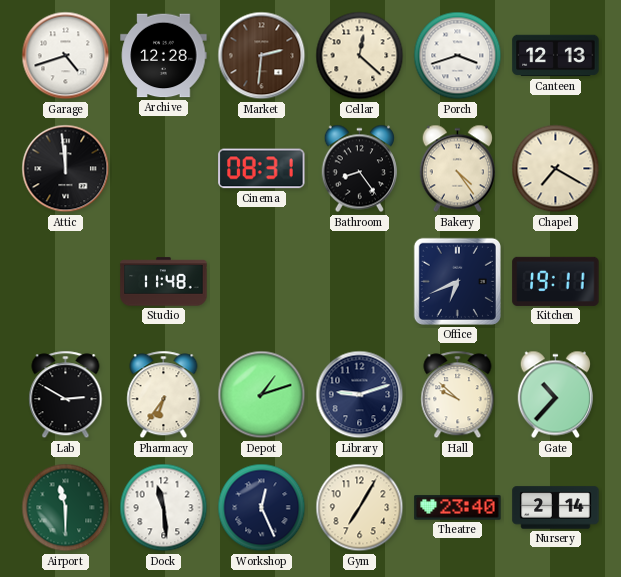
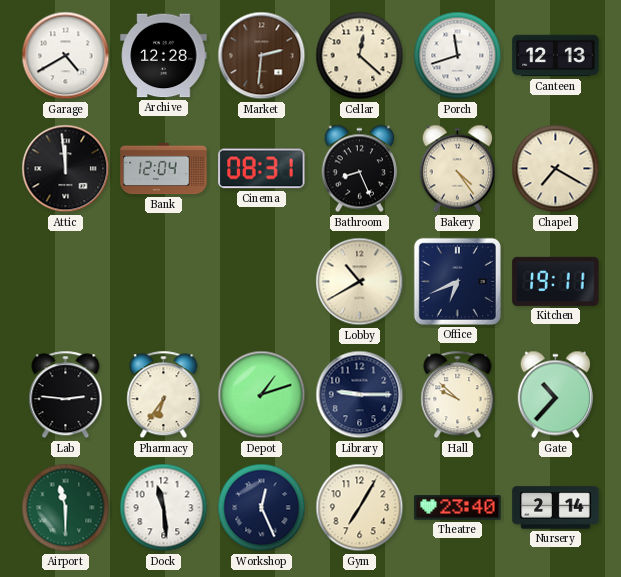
Garage: 4:42 -> 4:40 (66, 56)
Porch: 3:42 -> 11:42 (458, 56)
Bank: none -> 12:04 (164, 169)
Bathroom: 8:24 -> 8:26 (359, 169)
Studio: 11:48 -> none (164, 282)
Lobby: none -> 10:40 (360, 282)
Lab: 2:50 -> 2:46 (66, 395)
Library: 9:12 -> 9:15 (360, 395)
